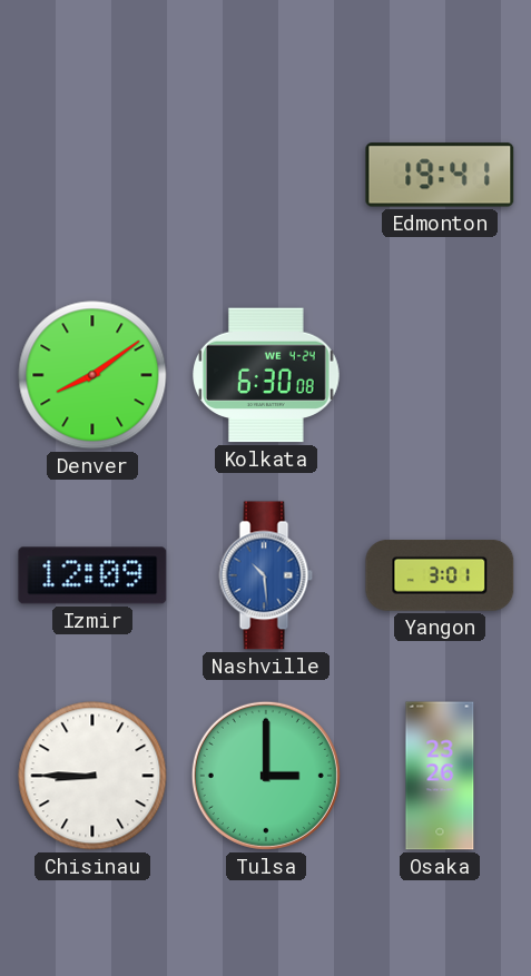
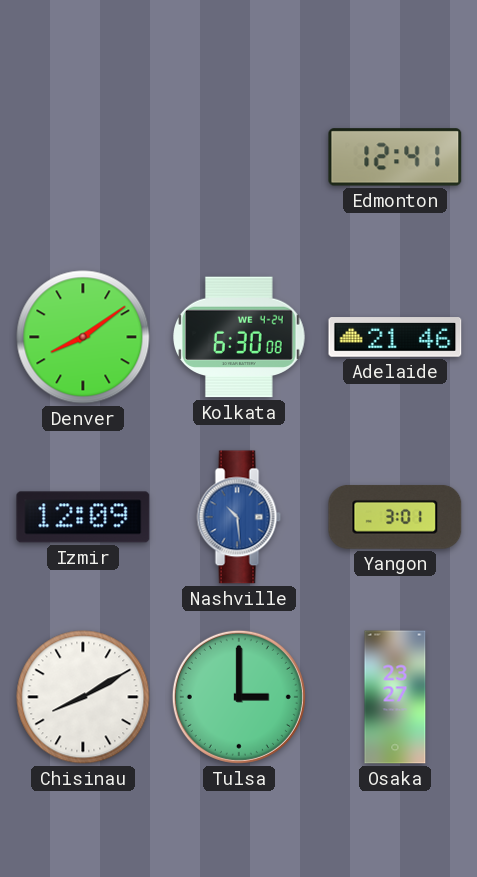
Edmonton: 19:41 -> 12:41 (395, 157)
Adelaide: none -> 21:46 (395, 337)
Chisinau: 8:45 -> 8:10 (83, 697)
Osaka: 23:26 -> 23:27 (395, 697)
